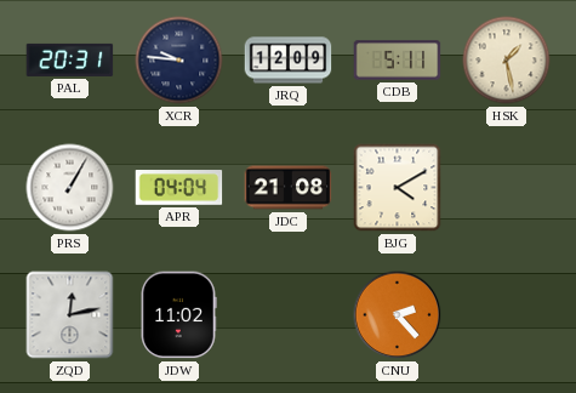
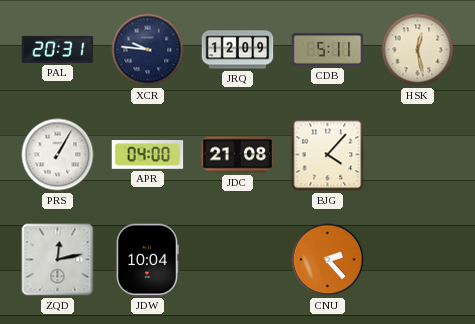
HSK: 1:28 -> 12:28 (418, 50)
APR: 04:04 -> 04:00 (148, 155)
BJG: 4:10 -> 4:07 (328, 155)
JDW: 11:02 -> 10:04 (147, 260)
